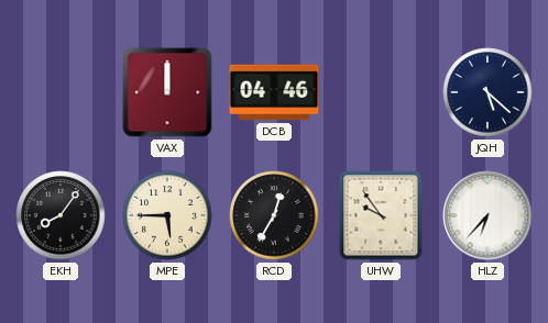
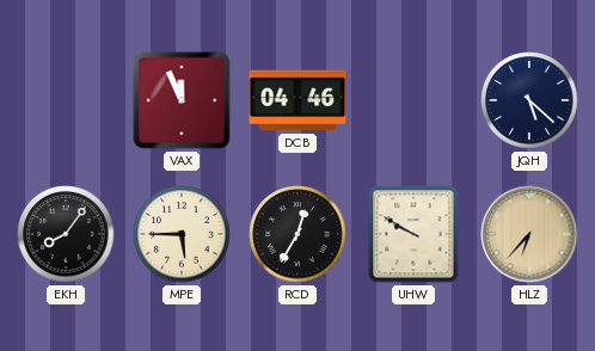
VAX: 12:00 -> 11:56 (182, 100)
UHW: 9:54 -> 9:50 (413, 234)
HLZ dial: white -> champagne (529, 234)
